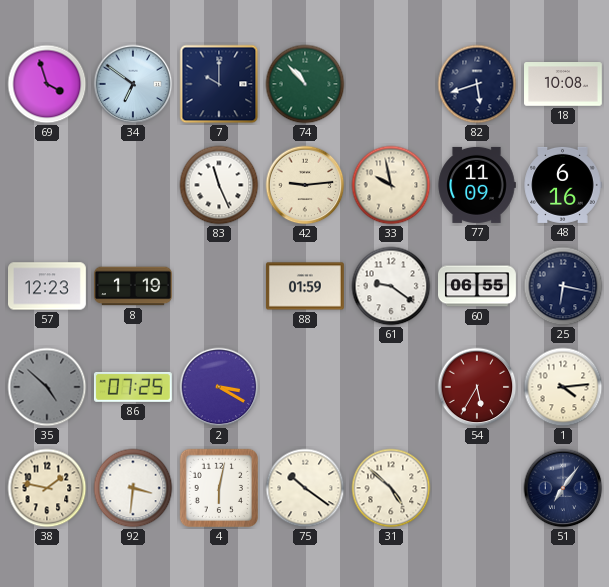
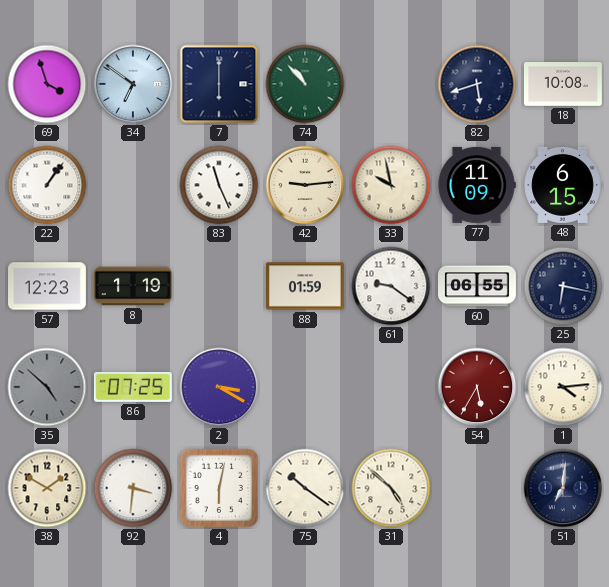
7: 10:00 -> 6:00 (219, 84)
22: none -> 1:06 (47, 185)
48: 6:16 -> 6:15 (563, 185)
38: 1:47 -> 1:50 (47, 488)
51: 7:06 -> 7:01 (563, 488)
